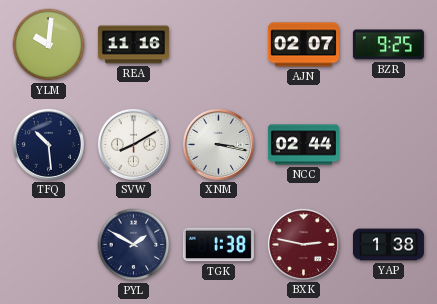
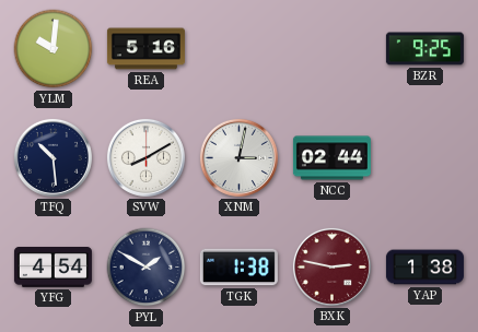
REA: 11:16 -> 5:16 (145, 49)
AJN: 02:07 -> none (303, 45)
XNM: 3:17 -> 3:02 (238, 157)
YFG: none -> 4:54 (53, 268)
